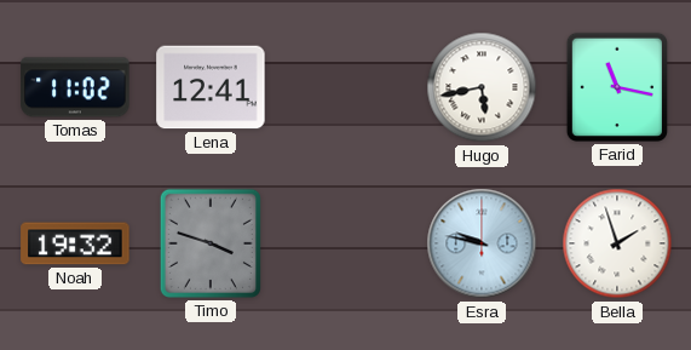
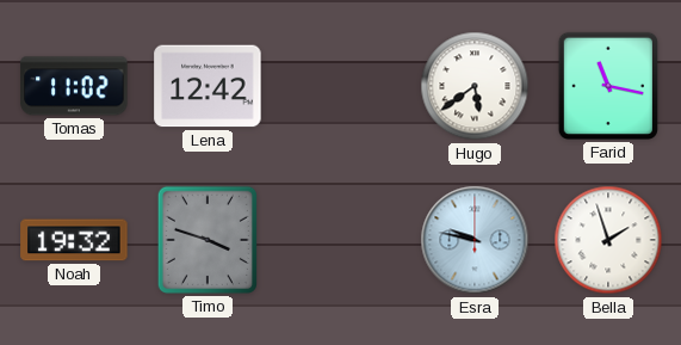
Lena: 12:41 -> 12:42 (208, 86)
Hugo: 5:43 -> 5:39 (475, 86)
